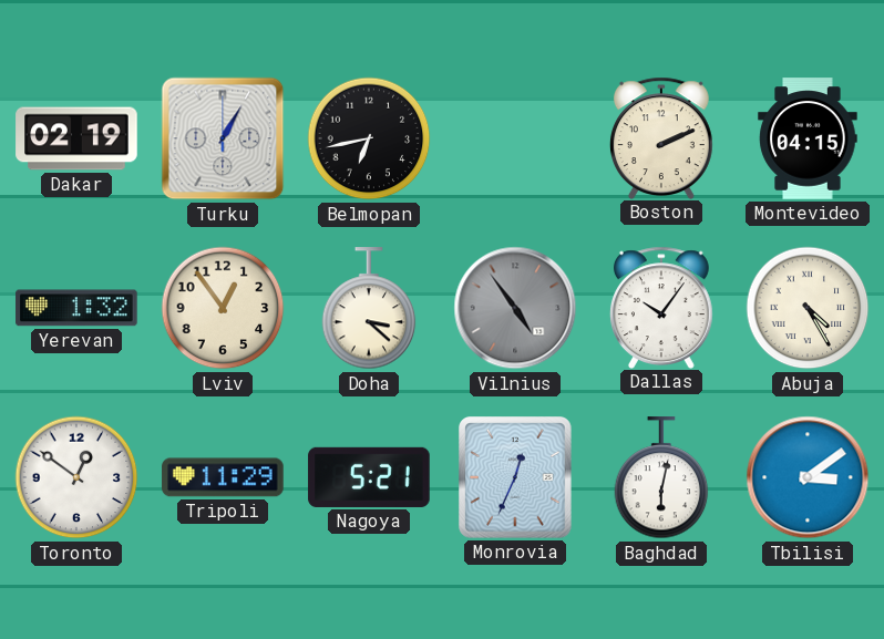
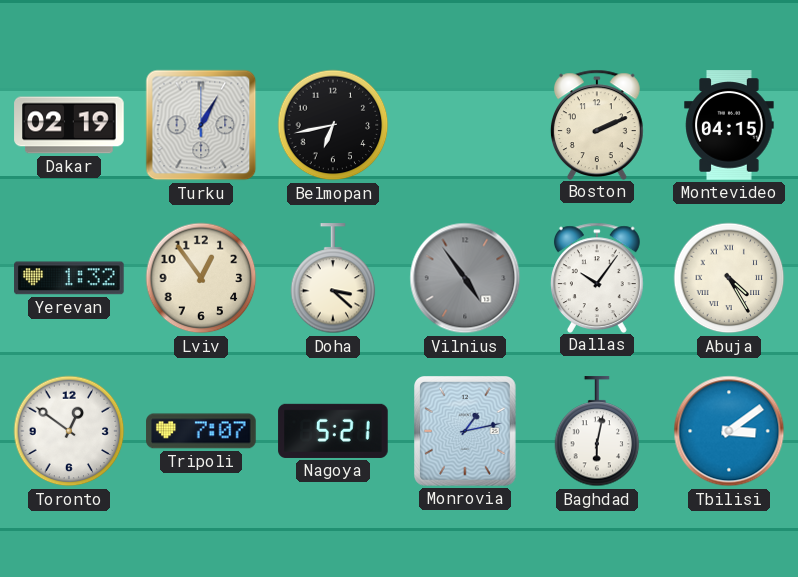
Tripoli: 11:29 -> 7:07 (201, 431)
Monrovia: 12:34 -> 1:13 (466, 432)
